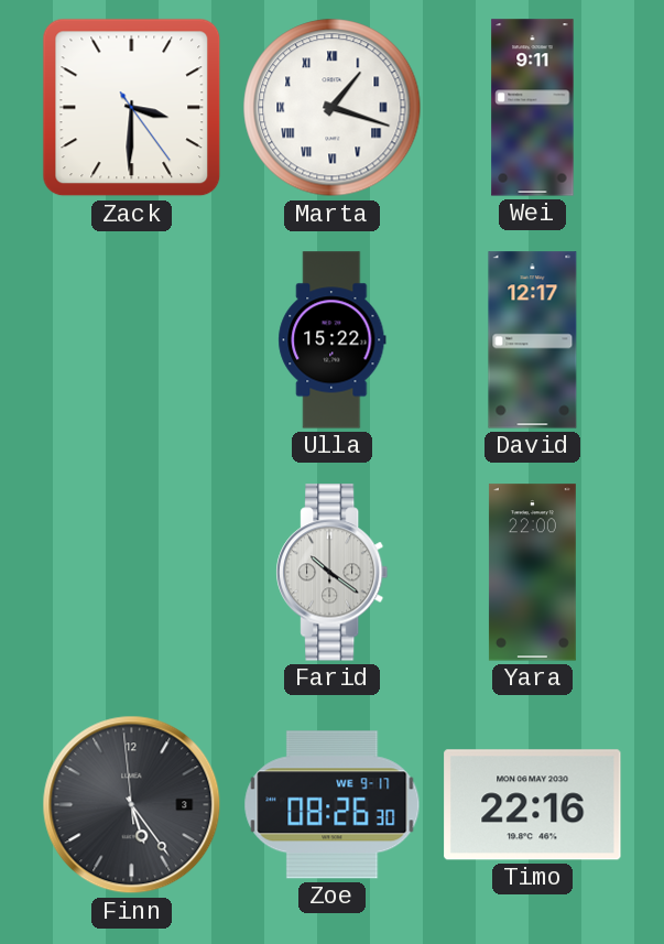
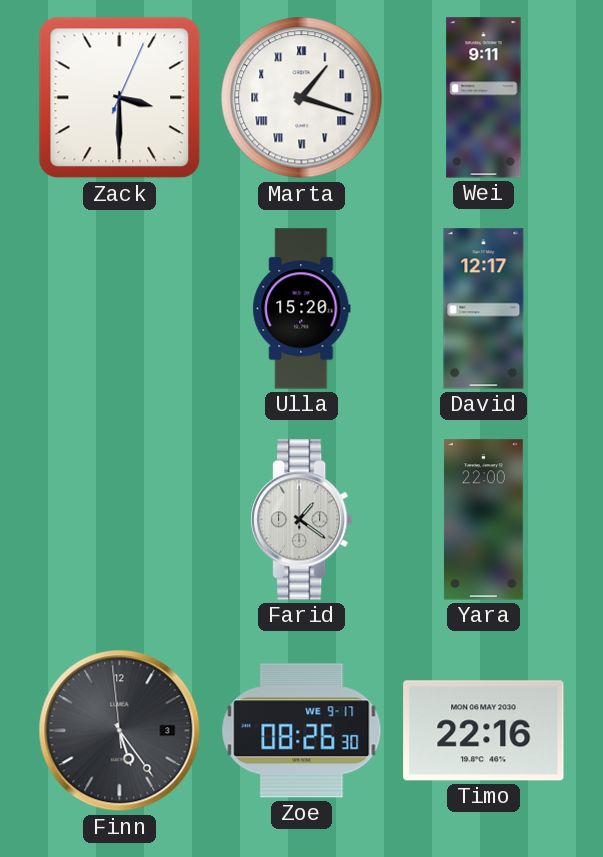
Zack: 3:30:24 -> 3:30:04 (120, 98)
Ulla: 15:22 -> 15:20 (302, 309)
Farid: 10:21 -> 1:21 (302, 520)
